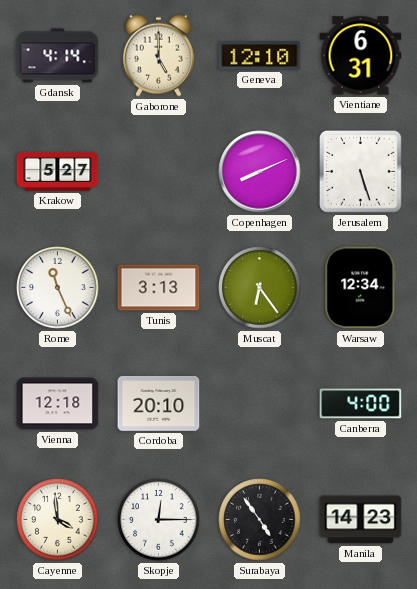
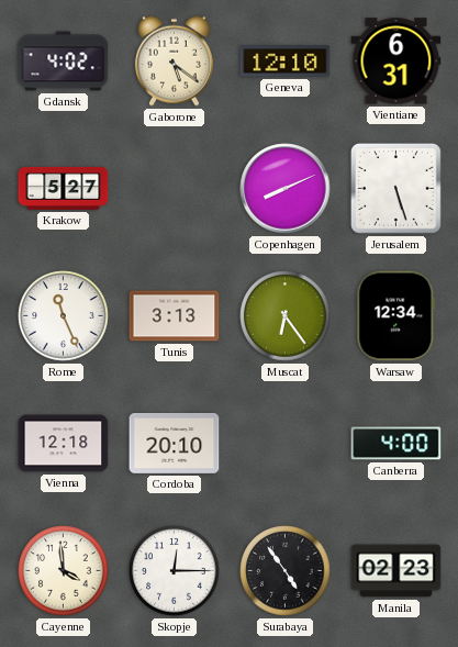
Gdansk: 4:14 -> 4:02 (64, 62)
Gaborone: 5:00 -> 5:21 (174, 60)
Manila: 14:23 -> 02:23 (396, 571)
